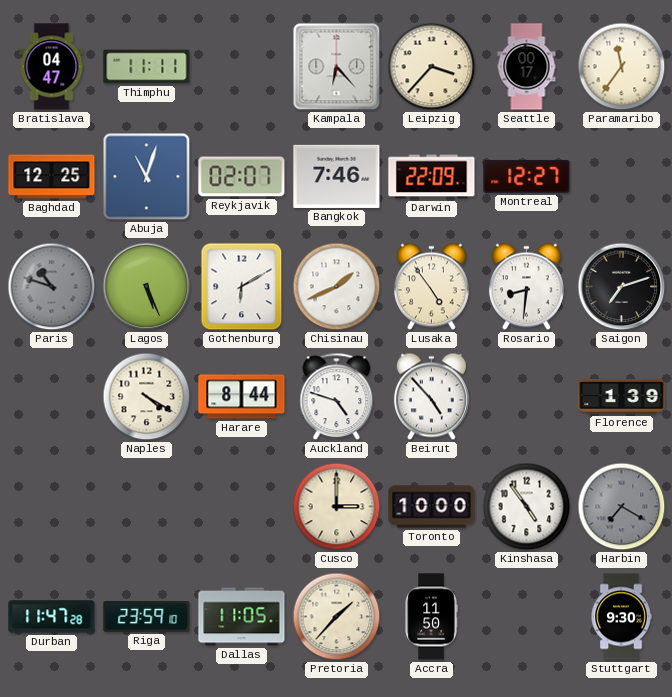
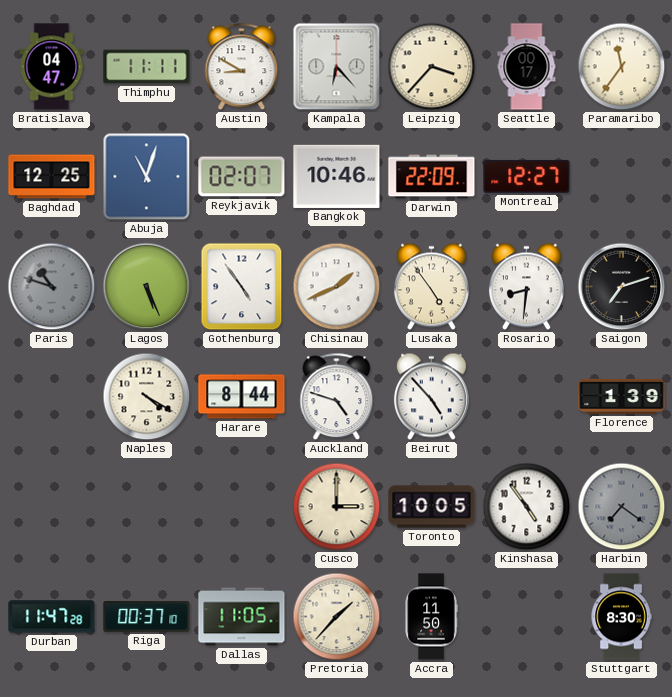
Austin: none -> 8:50 (242, 67)
Bangkok: 7:46 -> 10:46 (337, 176)
Gothenburg: 6:10 -> 4:54 (242, 287)
Toronto: 10:00 -> 10:05 (432, 507)
Harbin: 7:20 -> 7:21 (622, 507)
Riga: 23:59 -> 00:37 (147, 617)
Stuttgart: 9:30 -> 8:30 (621, 617)
